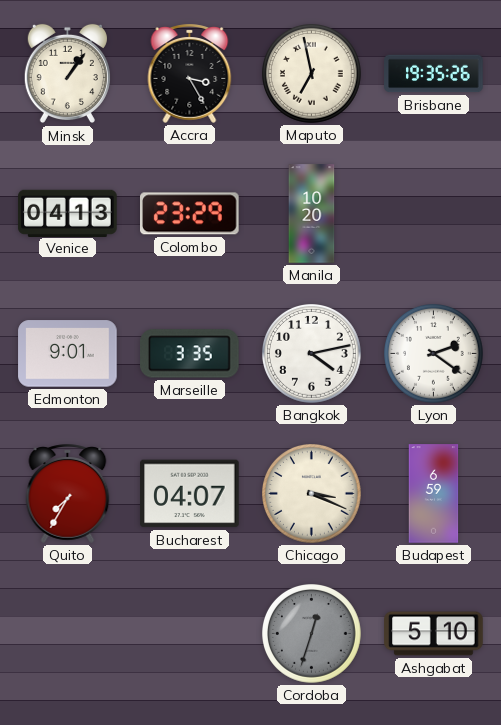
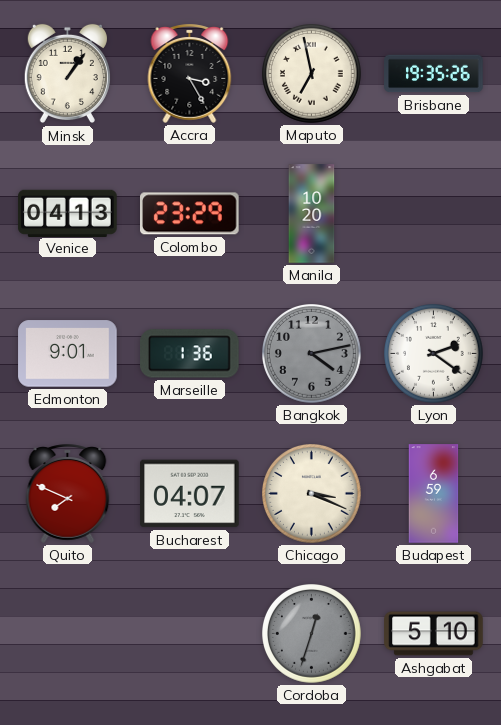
Marseille: 3:35 -> 1:36 (190, 354)
Bangkok dial: white -> grey (312, 354)
Quito: 7:35 -> 7:49 (68, 493)
